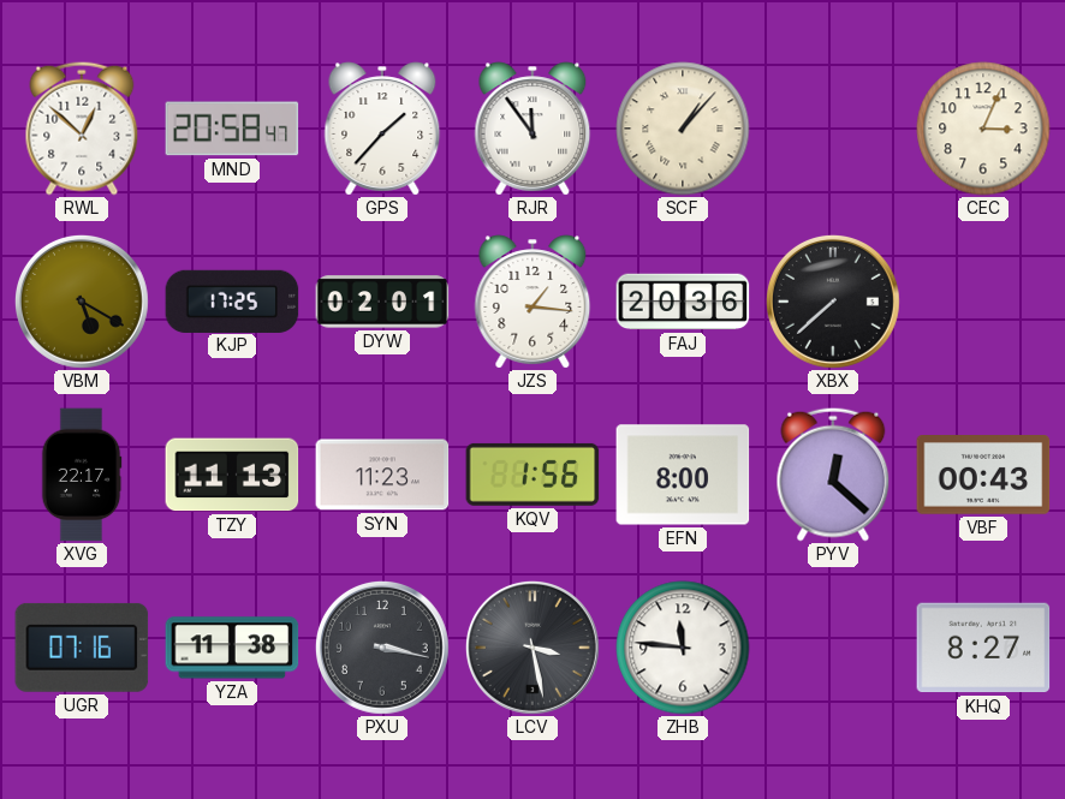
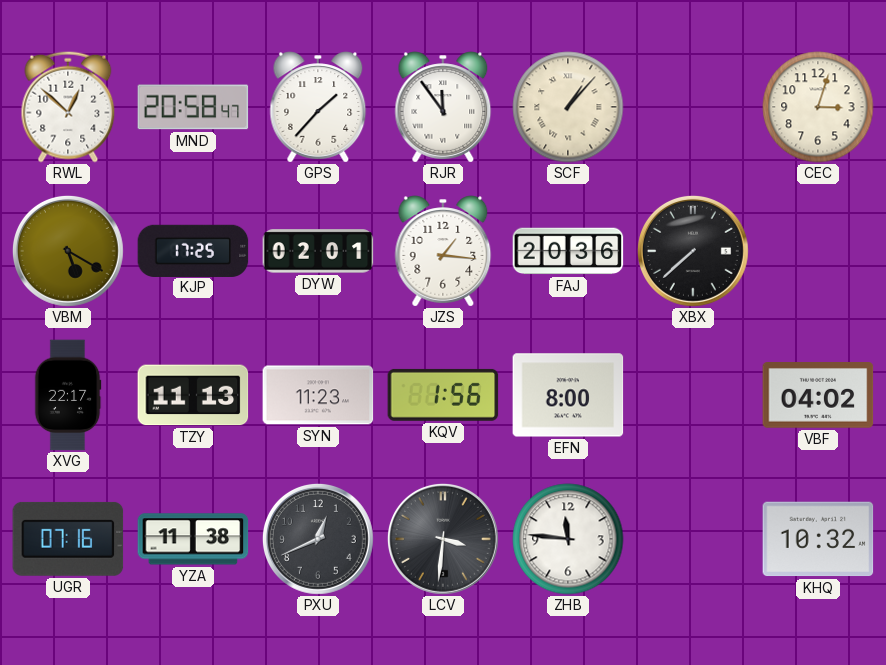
CEC: 3:04 -> 3:03 (818, 107)
PYV: 12:22 -> none (833, 475)
VBF: 00:43 -> 04:02 (818, 395)
PXU: 3:17 -> 12:41 (318, 539)
LCV: 3:28 -> 3:31 (443, 539)
KHQ: 8:27 -> 10:32 (818, 539)
